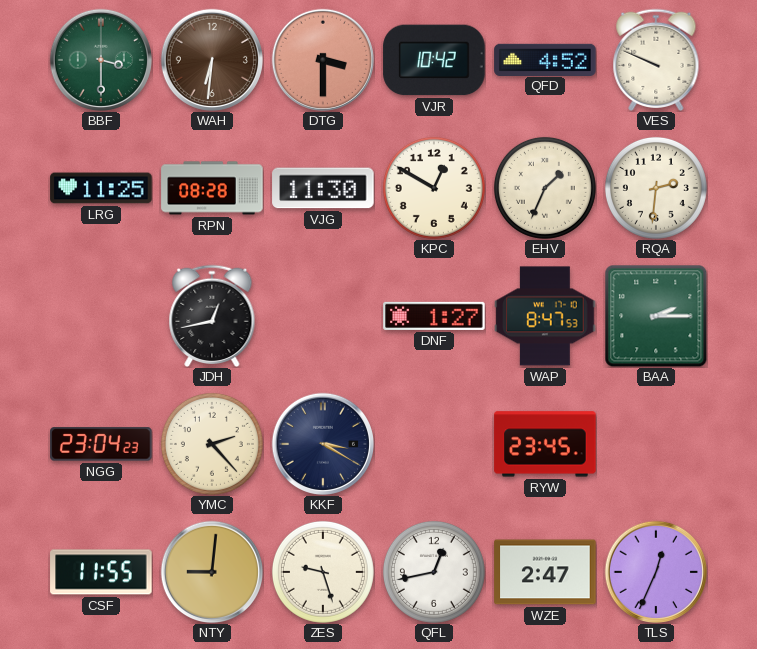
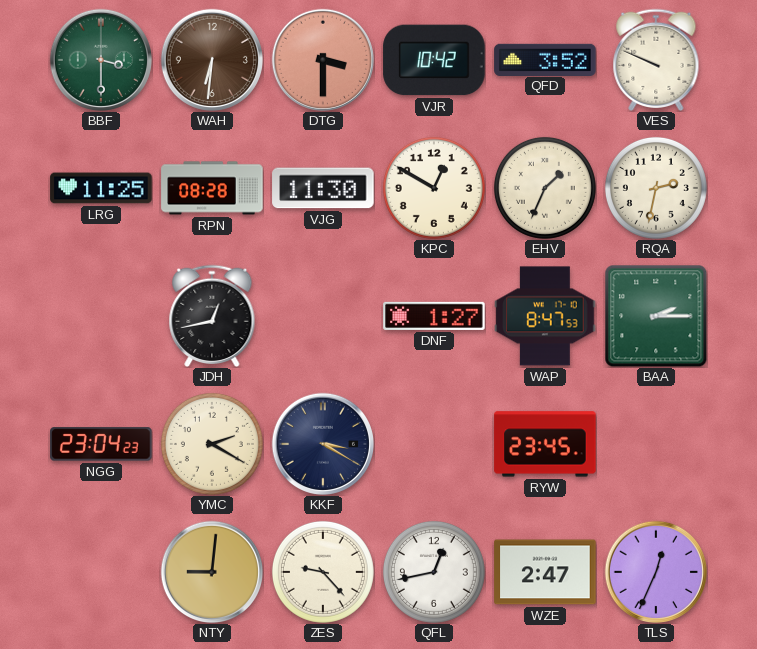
QFD: 4:52 -> 3:52 (545, 59)
RQA: 2:31 -> 2:32 (656, 188)
YMC: 2:23 -> 2:20 (212, 444)
CSF: 11:55 -> none (101, 572)
ZES: 9:27 -> 9:23 (323, 572)
